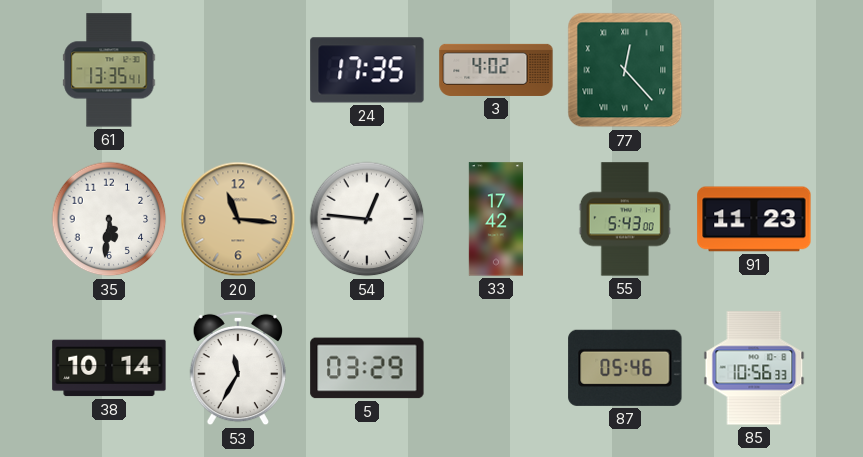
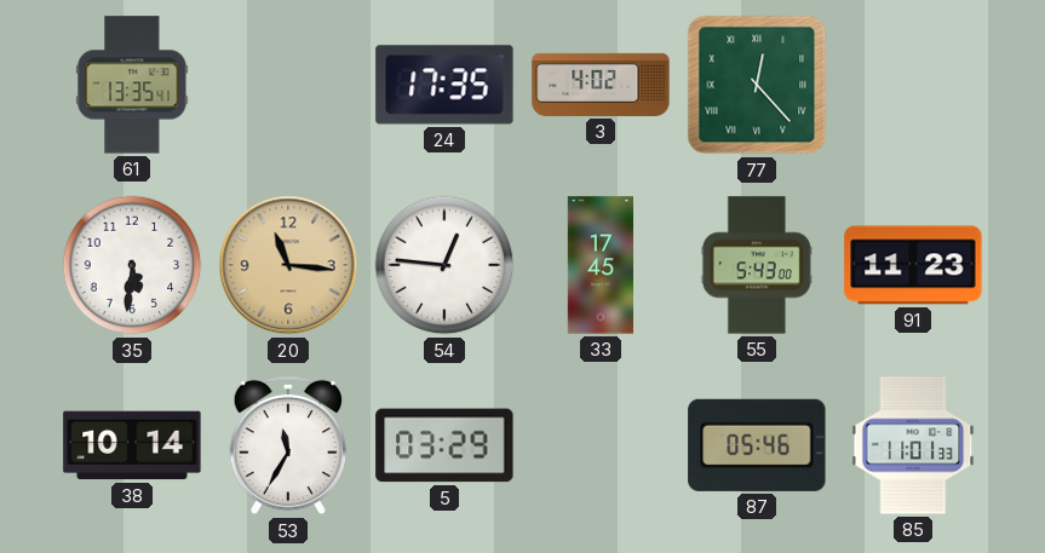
33: 17:42 -> 17:45 (599, 265)
85: 10:56 -> 11:01 (913, 445)
